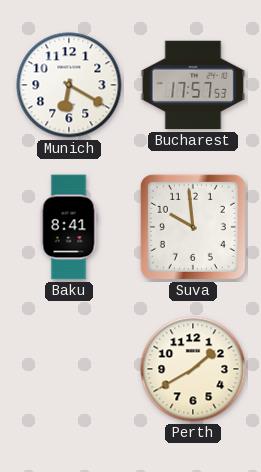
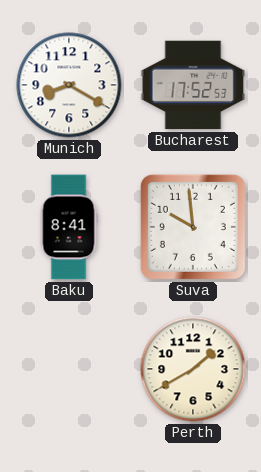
Munich: 6:20 -> 8:20 (69, 85)
Bucharest: 17:57 -> 17:52 (193, 85)
